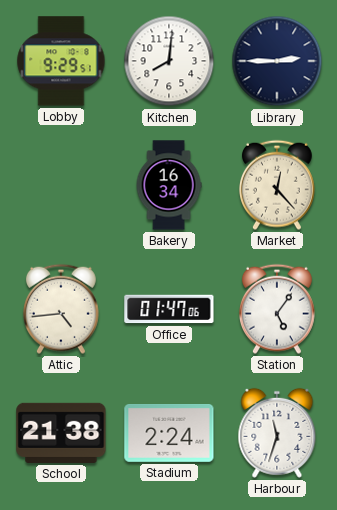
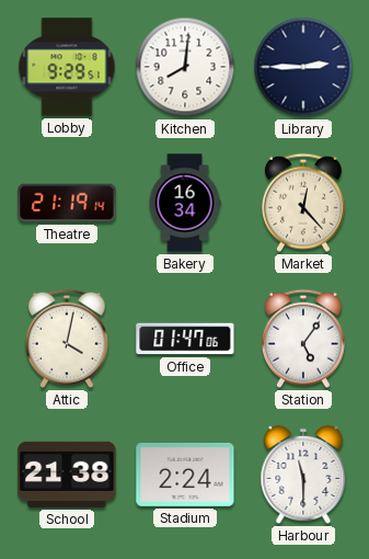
Theatre: none -> 21:19 (67, 203)
Attic: 4:44 -> 4:02 (67, 339)
Harbour: 11:33 -> 11:30 (303, 475)
